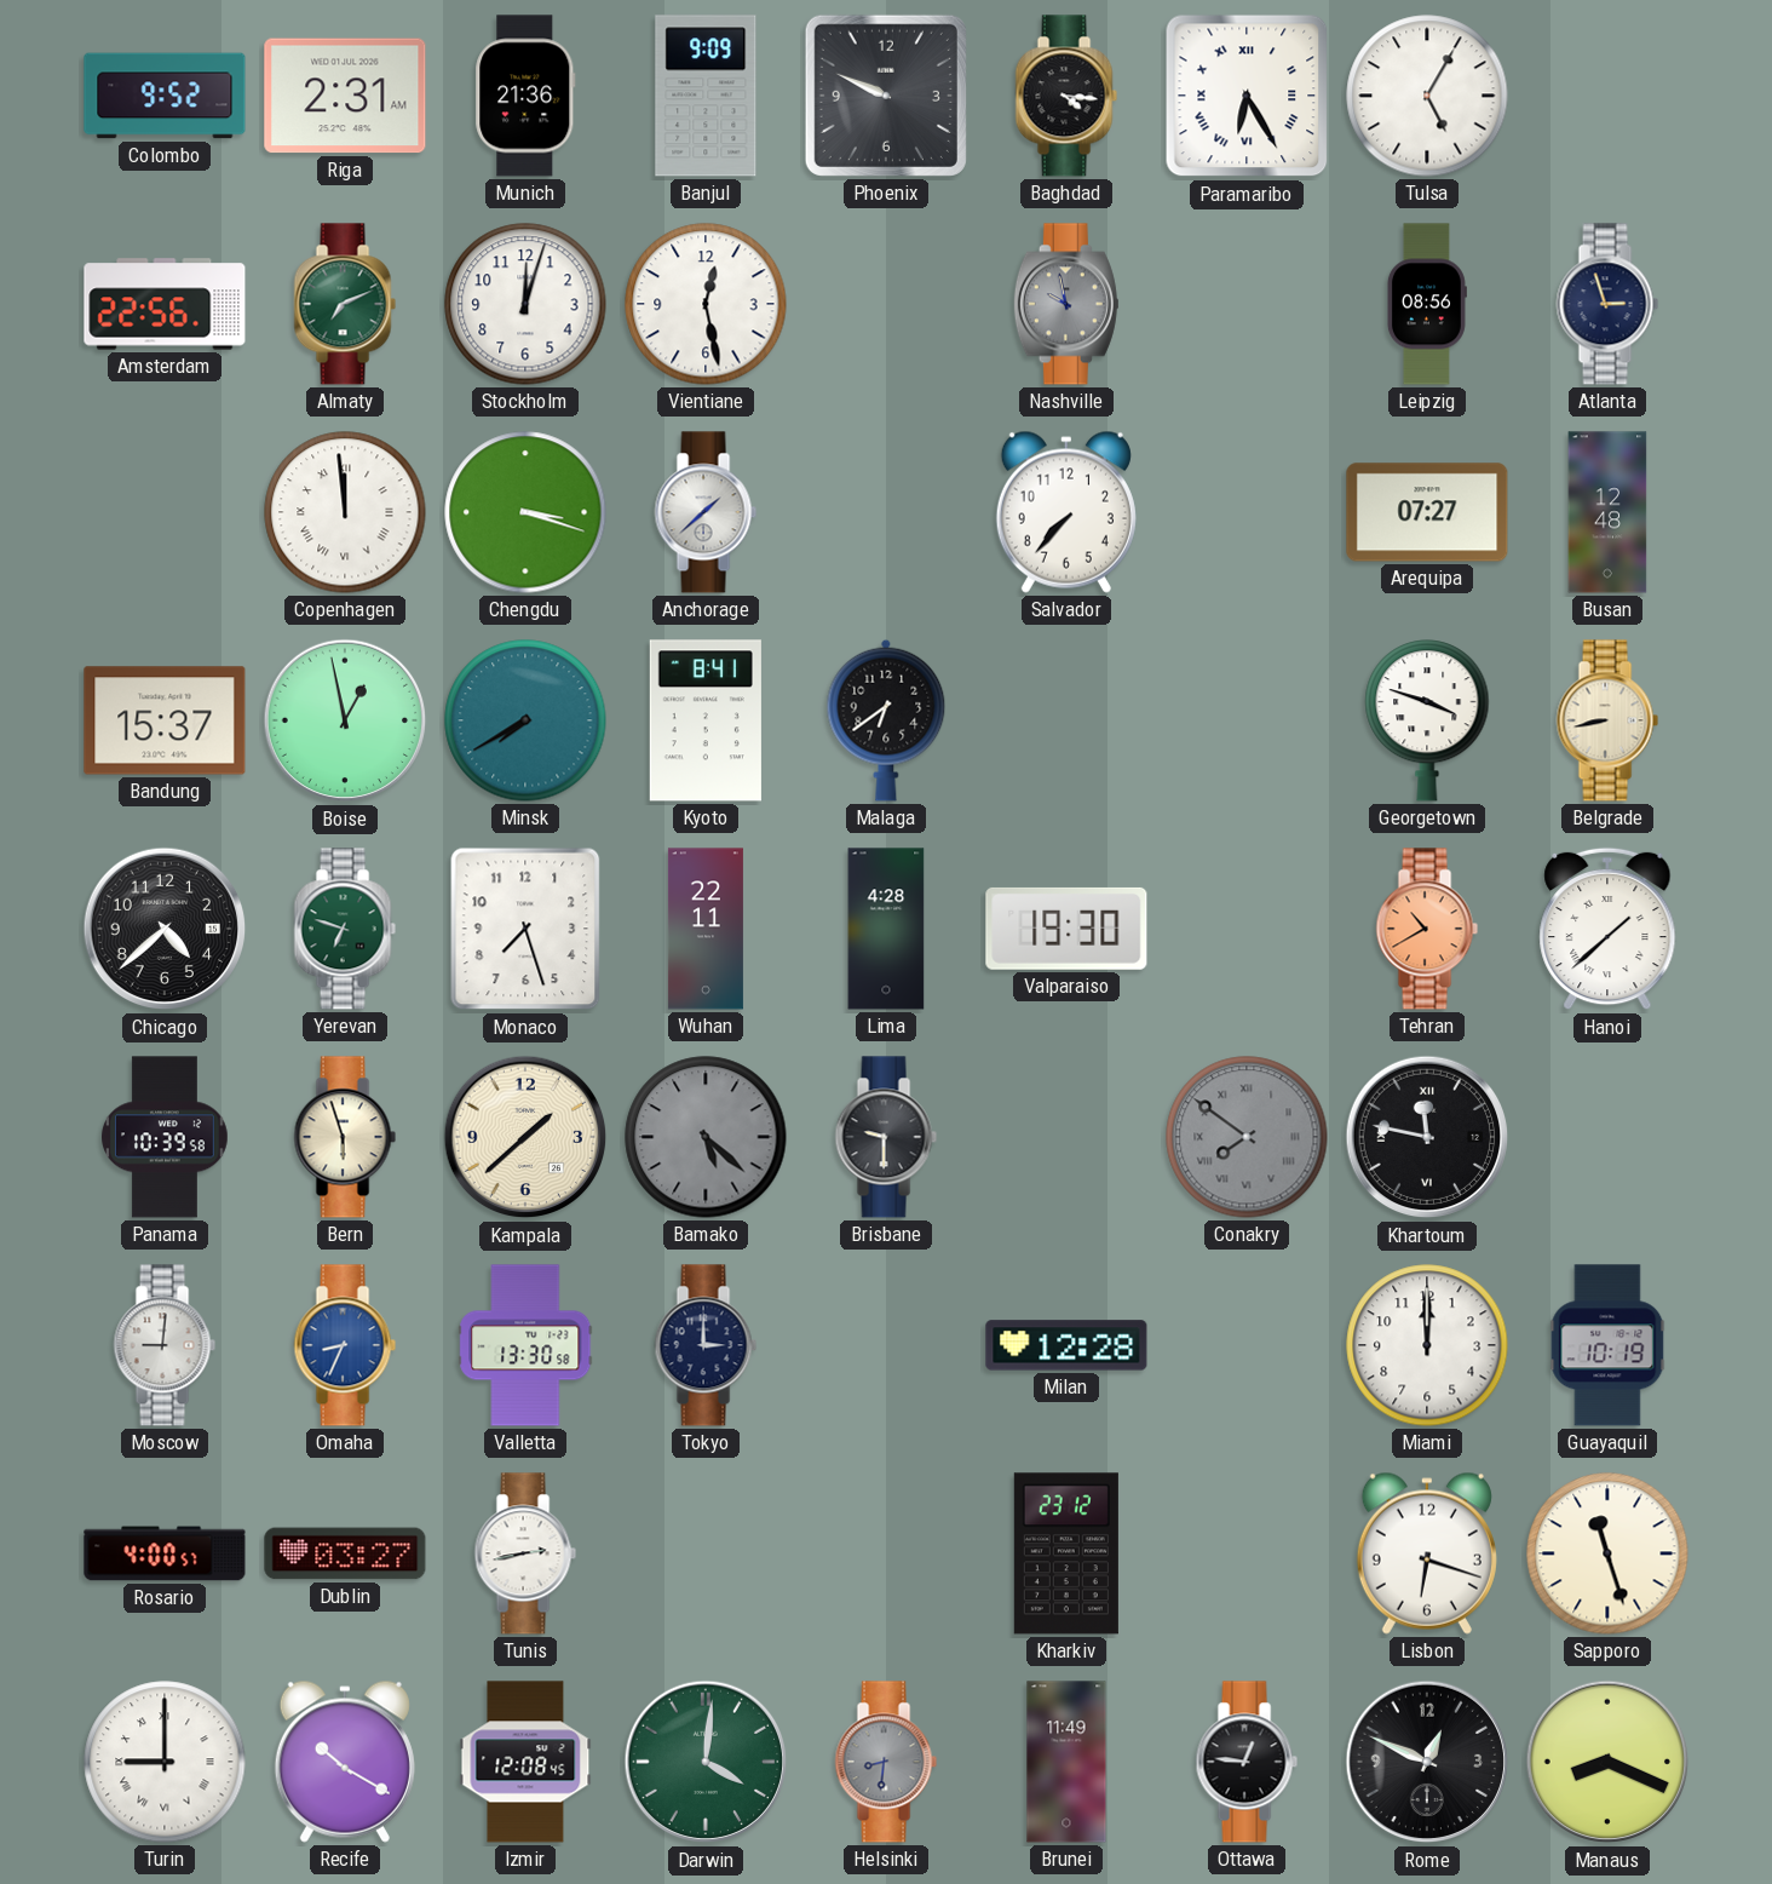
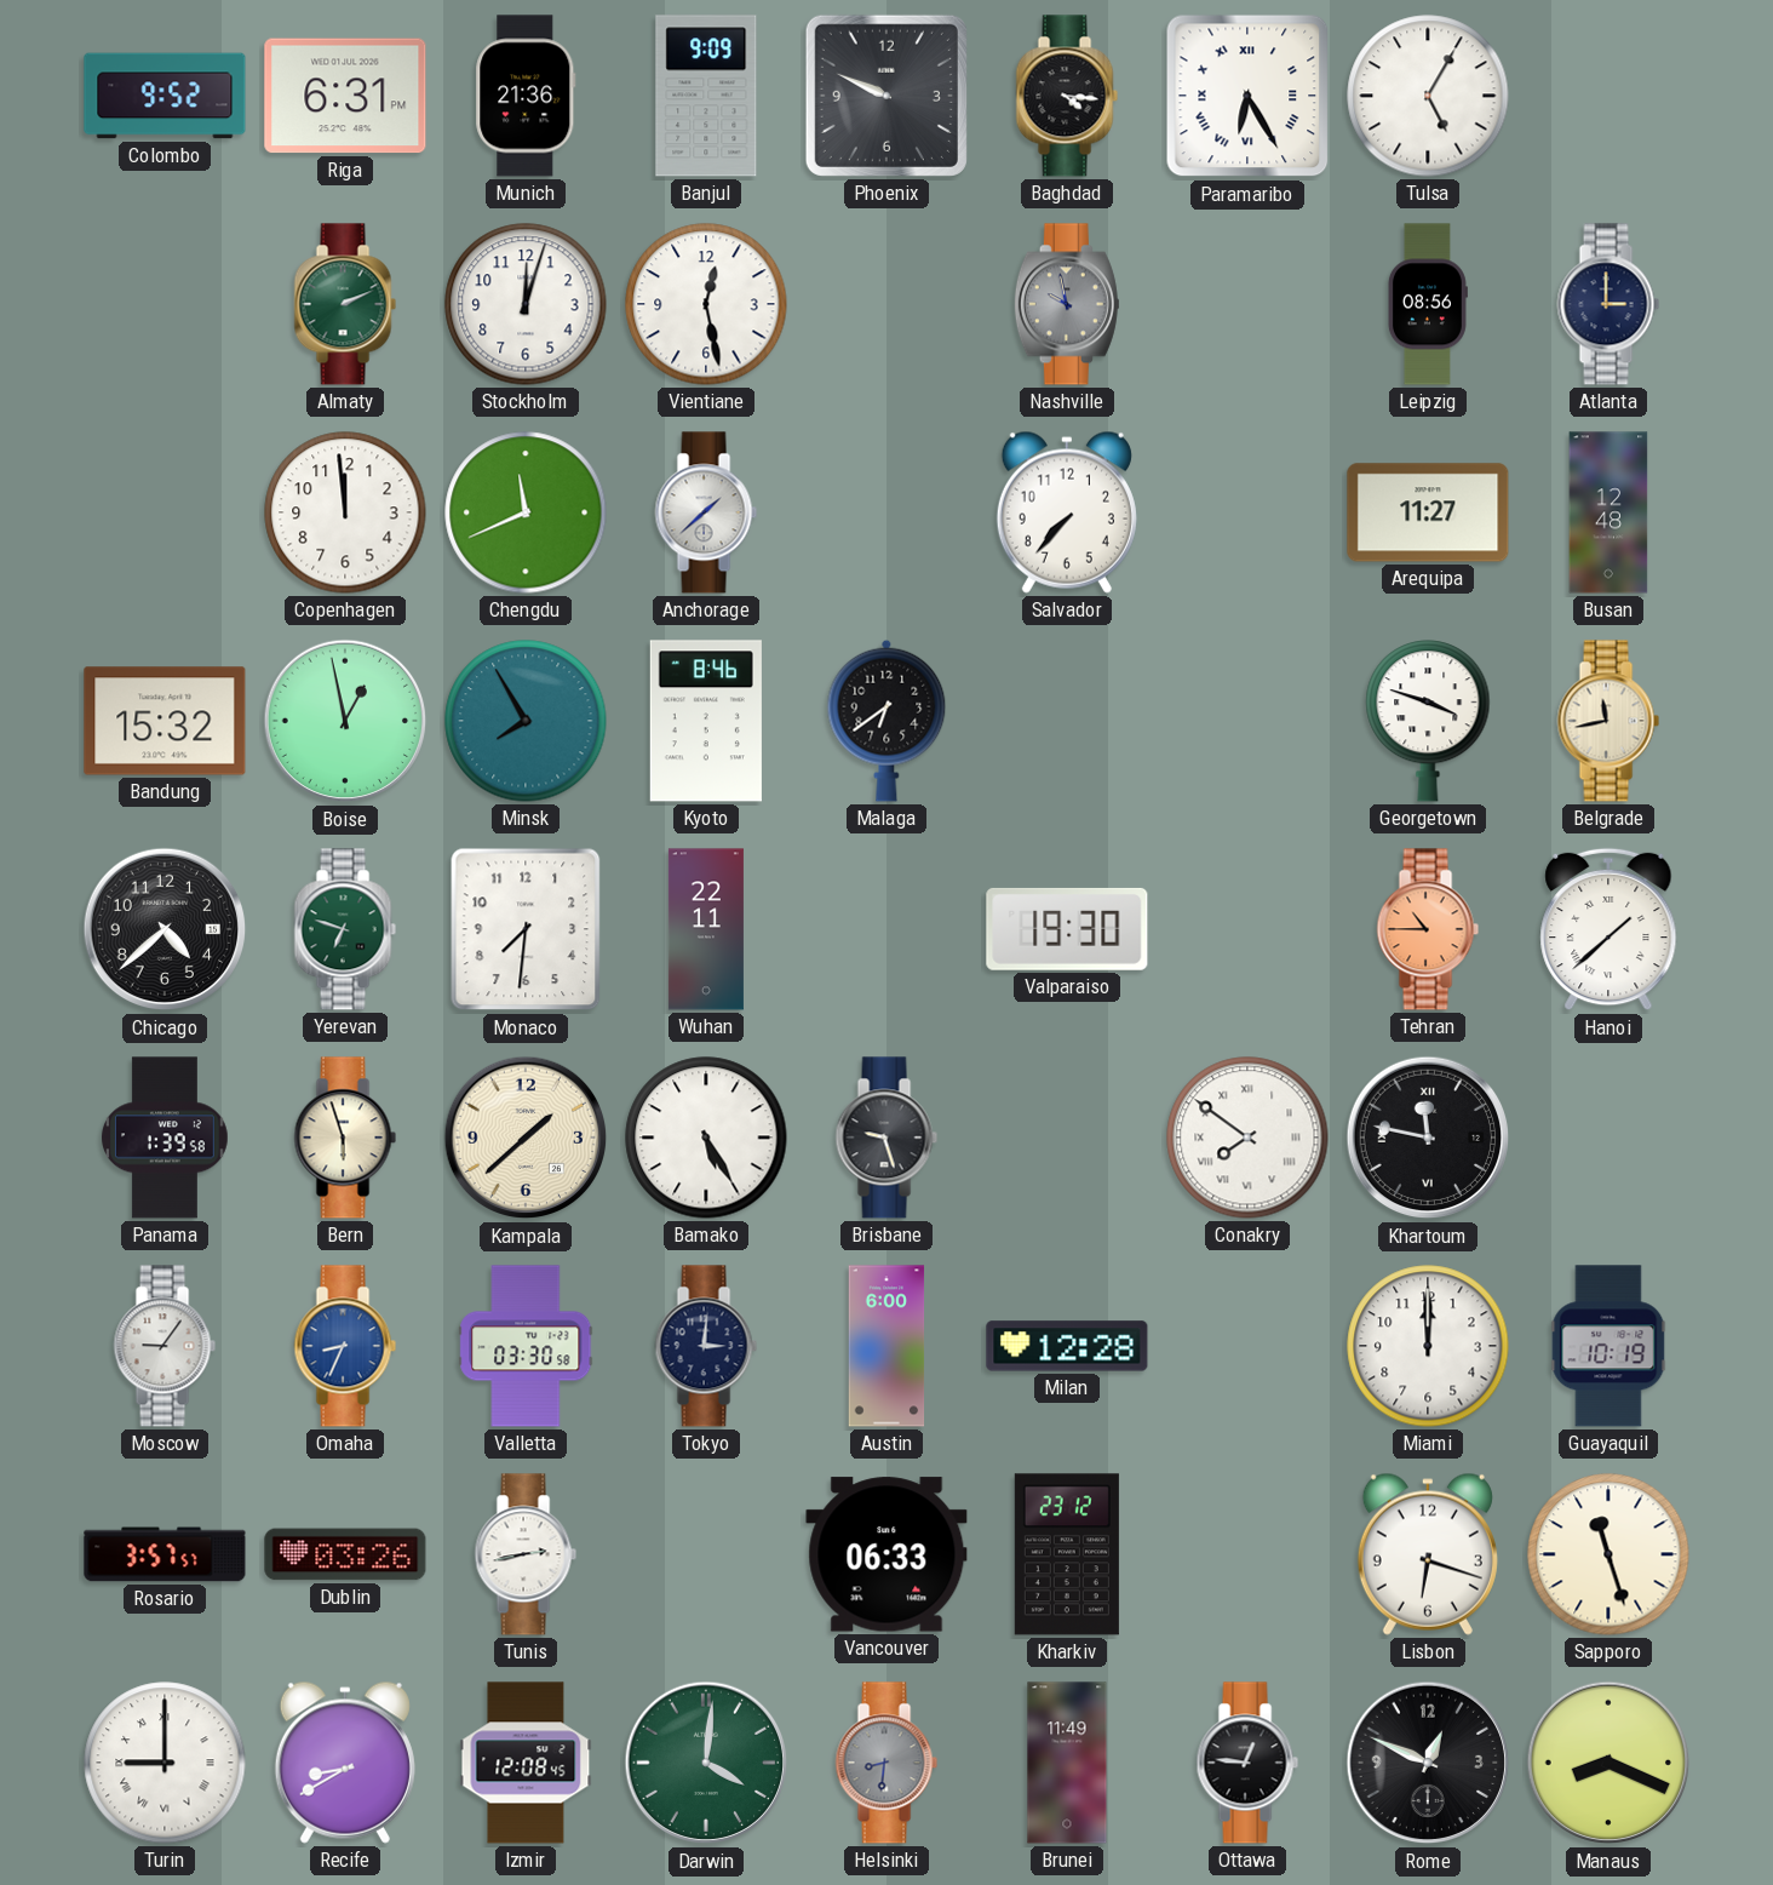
Riga: 2:31 -> 6:31 (345, 96)
Amsterdam: 22:56 -> none (165, 304)
Almaty: 7:11 -> 2:11 (345, 304)
Atlanta: 2:57 -> 3:00 (1608, 304)
Copenhagen numerals: Roman -> Arabic (345, 512)
Chengdu: 3:18 -> 11:41 (526, 512)
Arequipa: 07:27 -> 11:27 (1428, 512)
Bandung: 15:37 -> 15:32 (165, 721)
Minsk: 7:40 -> 7:55 (526, 721)
Kyoto: 8:41 -> 8:46 (706, 721)
Belgrade: 8:43 -> 11:43 (1608, 721)
Monaco: 7:27 -> 7:31 (526, 929)
Lima: 4:28 -> none (886, 929)
Tehran: 10:40 -> 10:45 (1428, 929)
Panama: 10:39 -> 1:39 (165, 1138)
Bamako: 5:22 -> 5:25 (706, 1138)
Bamako dial: grey -> white (706, 1138)
Brisbane: 9:30 -> 9:27 (886, 1138)
Conakry dial: grey -> white (1247, 1138)
Moscow: 9:01 -> 9:06 (165, 1346)
Valletta: 13:30 -> 03:30 (526, 1346)
Tokyo: 3:00 -> 3:01 (706, 1346)
Austin: none -> 6:00 (886, 1346)
Rosario: 4:00 -> 3:57 (165, 1554)
Dublin: 03:27 -> 03:26 (345, 1554)
Vancouver: none -> 06:33 (886, 1554)
Recife: 10:20 -> 8:40 (345, 1763)
